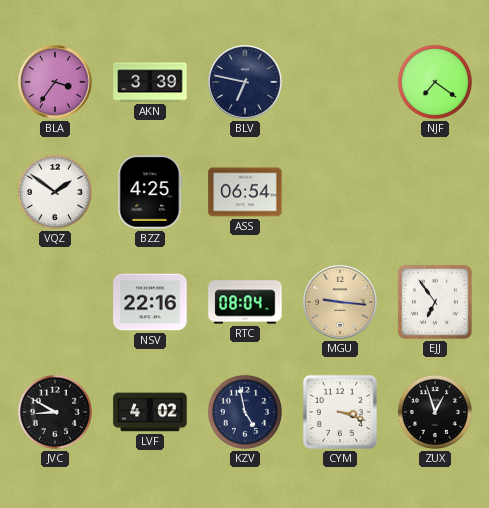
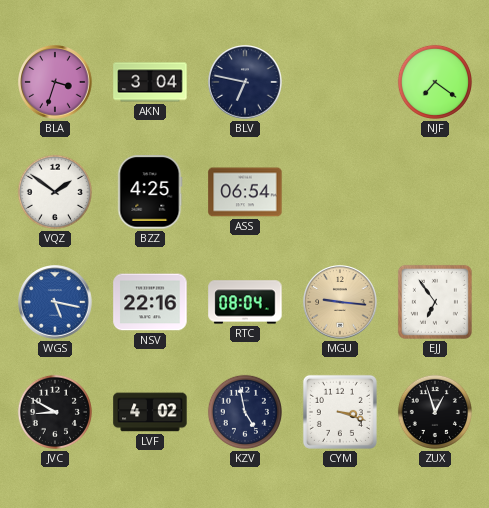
BLA: 3:36 -> 3:33 (55, 82)
AKN: 3:39 -> 3:04 (150, 82)
WGS: none -> 5:17 (55, 302)
